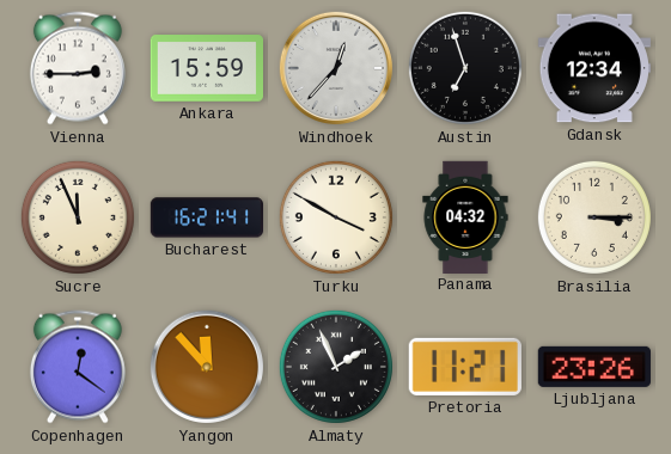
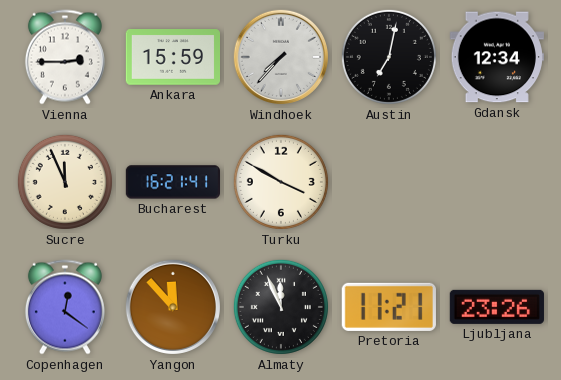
Windhoek: 12:37 -> 7:37 (281, 57)
Austin: 6:57 -> 7:02 (389, 57)
Panama: 04:32 -> none (465, 216)
Brasilia: 3:15 -> none (594, 217)
Almaty: 1:56 -> 11:56 (281, 307)
